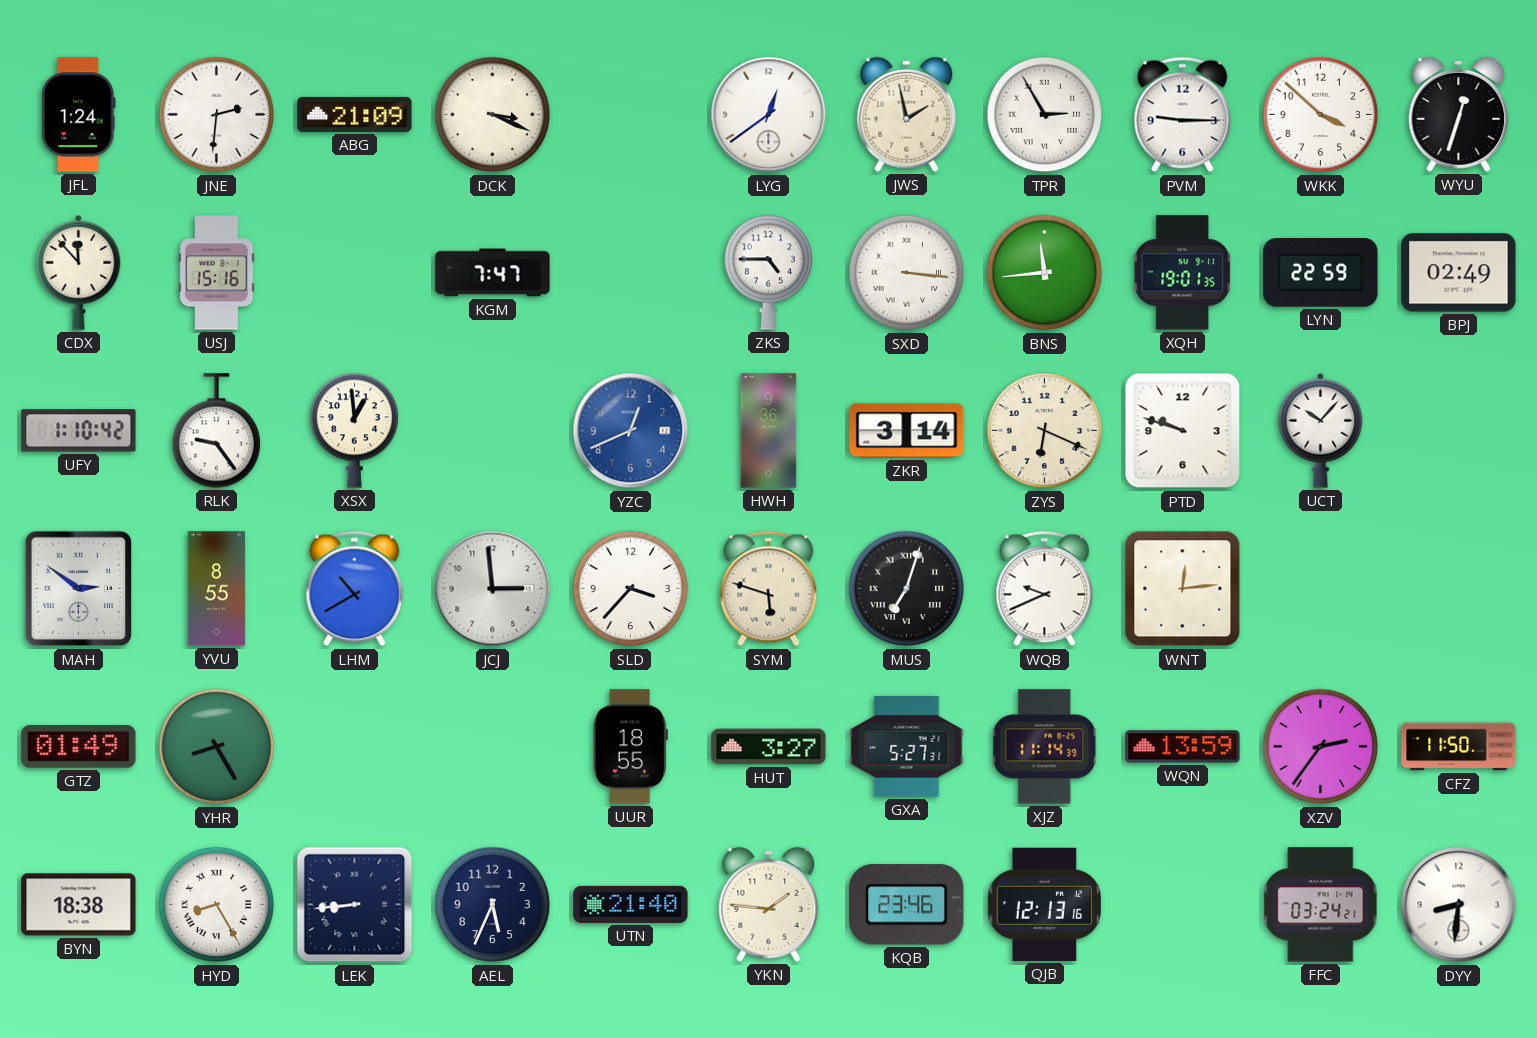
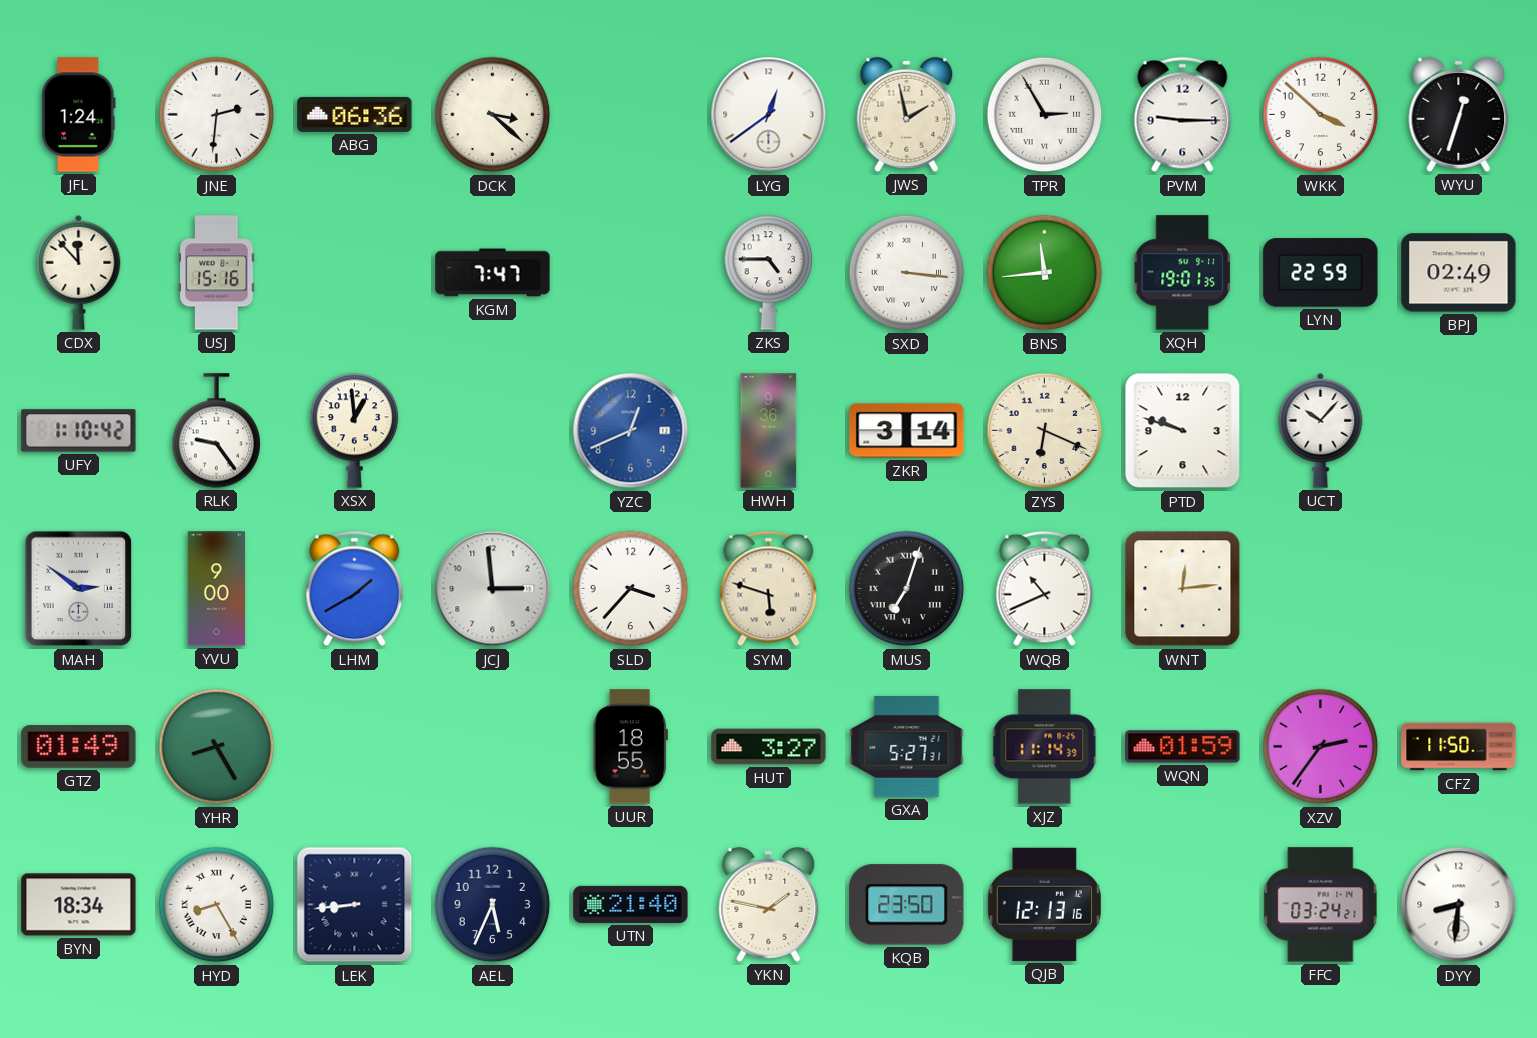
ABG: 21:09 -> 06:36 (355, 114)
DCK: 3:19 -> 3:22 (493, 115)
YVU: 8:55 -> 9:00 (216, 589)
LHM: 10:40 -> 1:40 (355, 589)
WQB: 9:41 -> 10:41 (1045, 589)
WQN: 13:59 -> 01:59 (1183, 747)
BYN: 18:38 -> 18:34 (79, 905)
YKN: 1:46 -> 1:47 (769, 904)
KQB: 23:46 -> 23:50 (907, 905)
